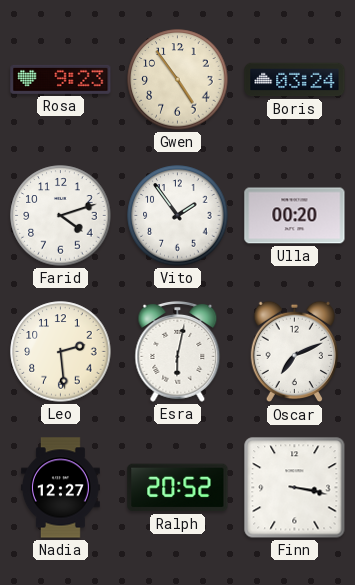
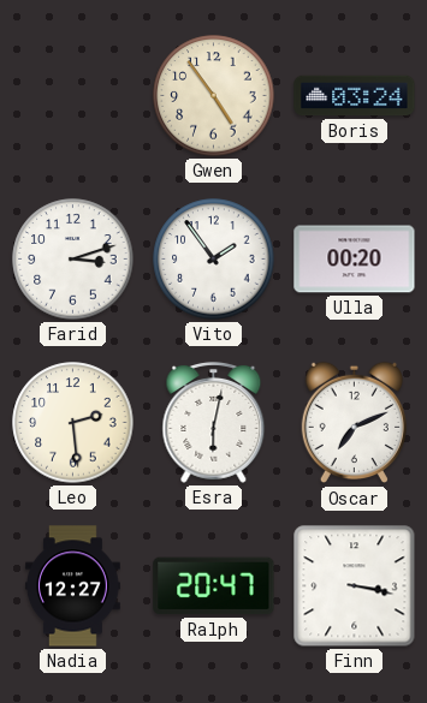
Rosa: 9:23 -> none (61, 79)
Farid: 4:12 -> 3:12 (73, 260)
Ralph: 20:52 -> 20:47 (214, 586)
